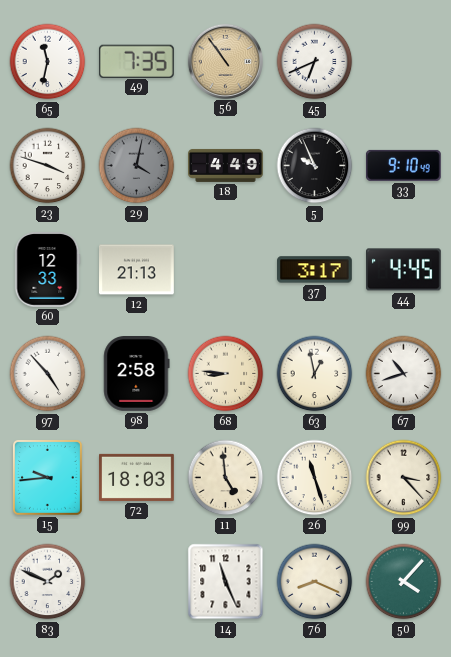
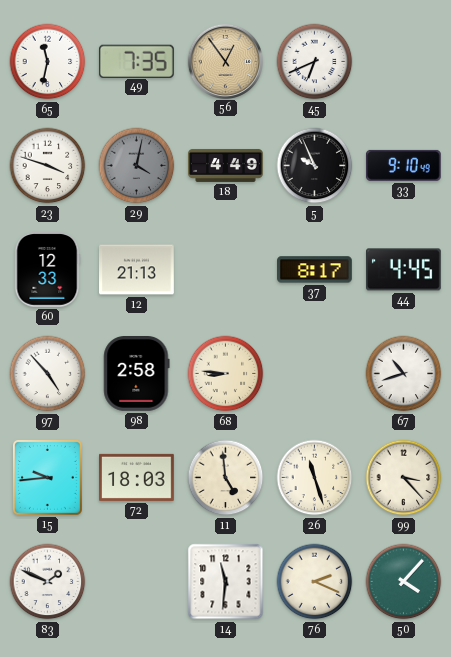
56: 10:54 -> 12:54 (225, 61)
37: 3:17 -> 8:17 (315, 270)
63: 12:58 -> none (315, 374)
14: 11:26 -> 11:31 (226, 582)
76: 8:19 -> 2:19 (315, 582)
